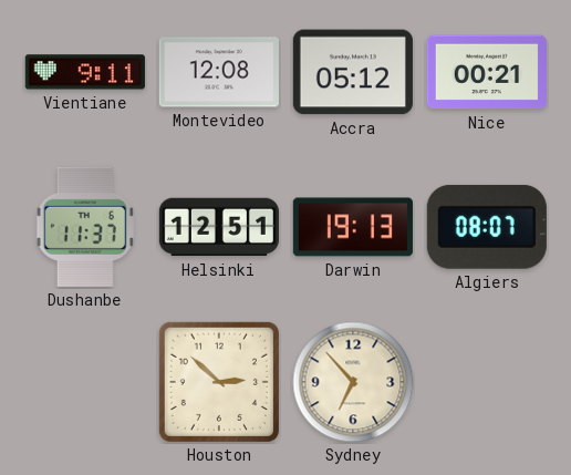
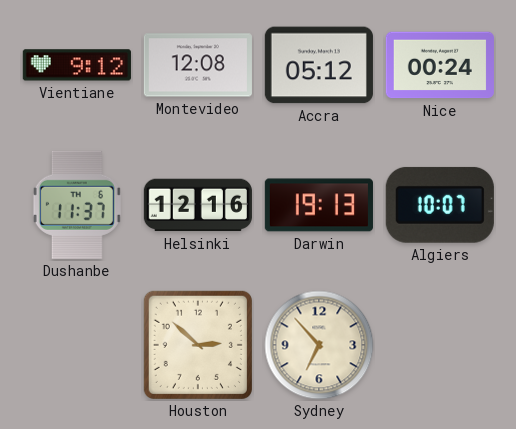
Vientiane: 9:11 -> 9:12 (77, 65)
Nice: 00:21 -> 00:24 (440, 65)
Helsinki: 12:51 -> 12:16 (198, 205)
Algiers: 08:07 -> 10:07 (440, 205)
